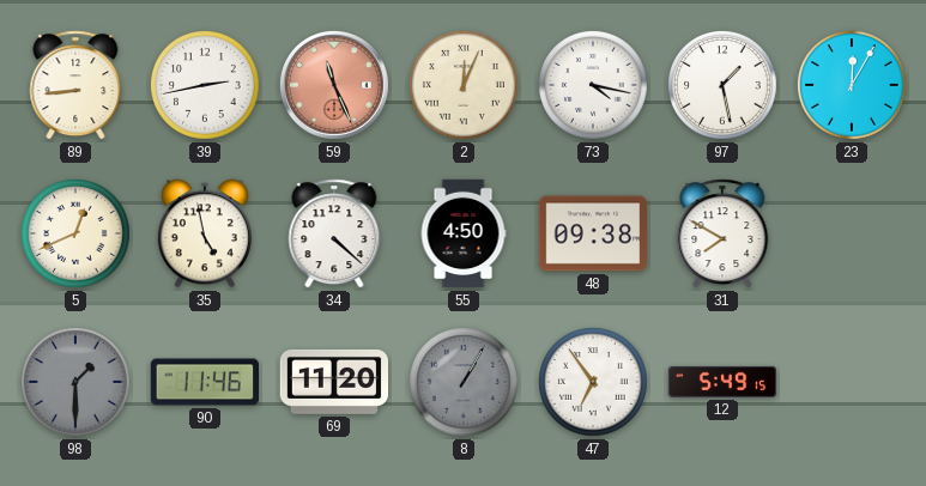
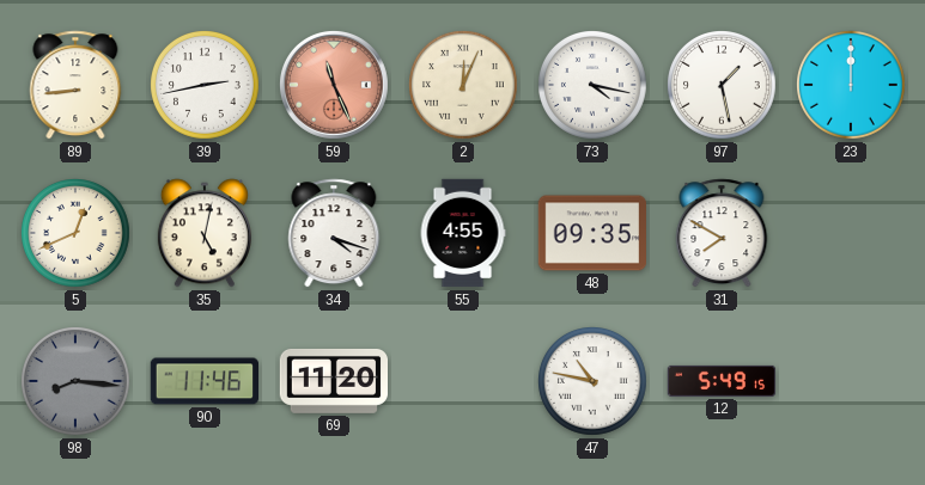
23: 12:05 -> 12:00 (852, 86)
35: 4:58 -> 5:02 (205, 233)
34: 4:22 -> 4:18 (334, 233)
55: 4:50 -> 4:55 (463, 233)
48: 09:38 -> 09:35 (591, 233)
98: 1:30 -> 8:16 (77, 382)
8: 1:05 -> none (465, 383)
47: 6:54 -> 10:47 (594, 382)
